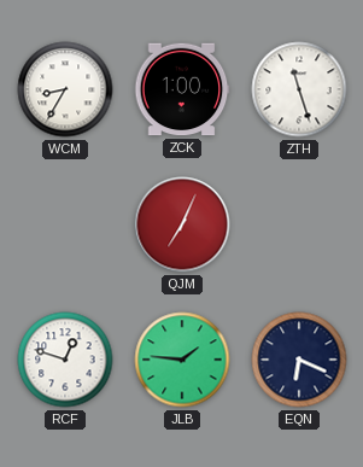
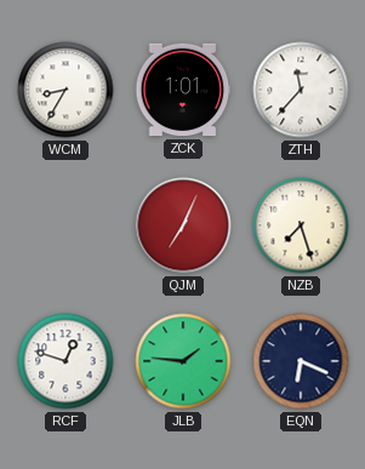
ZCK: 1:00 -> 1:01 (183, 90)
ZTH: 11:27 -> 11:37 (301, 90)
NZB: none -> 7:27 (301, 225)
